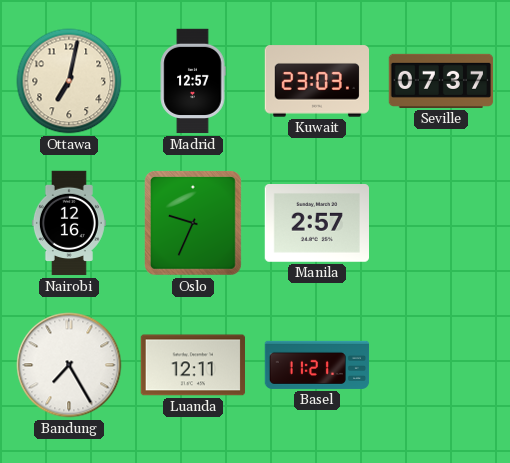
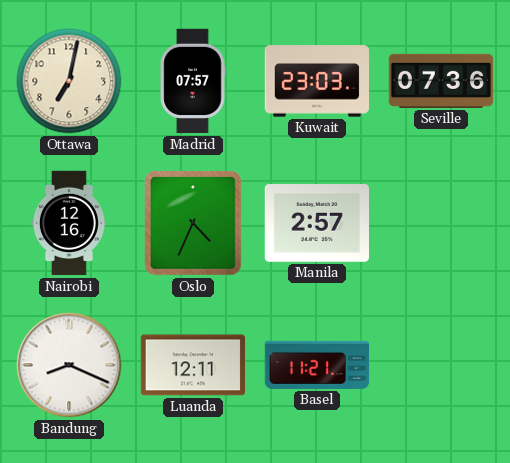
Madrid: 12:57 -> 07:57 (193, 81)
Seville: 07:37 -> 07:36 (441, 81)
Oslo: 9:34 -> 4:34 (194, 224)
Bandung: 7:25 -> 8:19 (69, 365)
